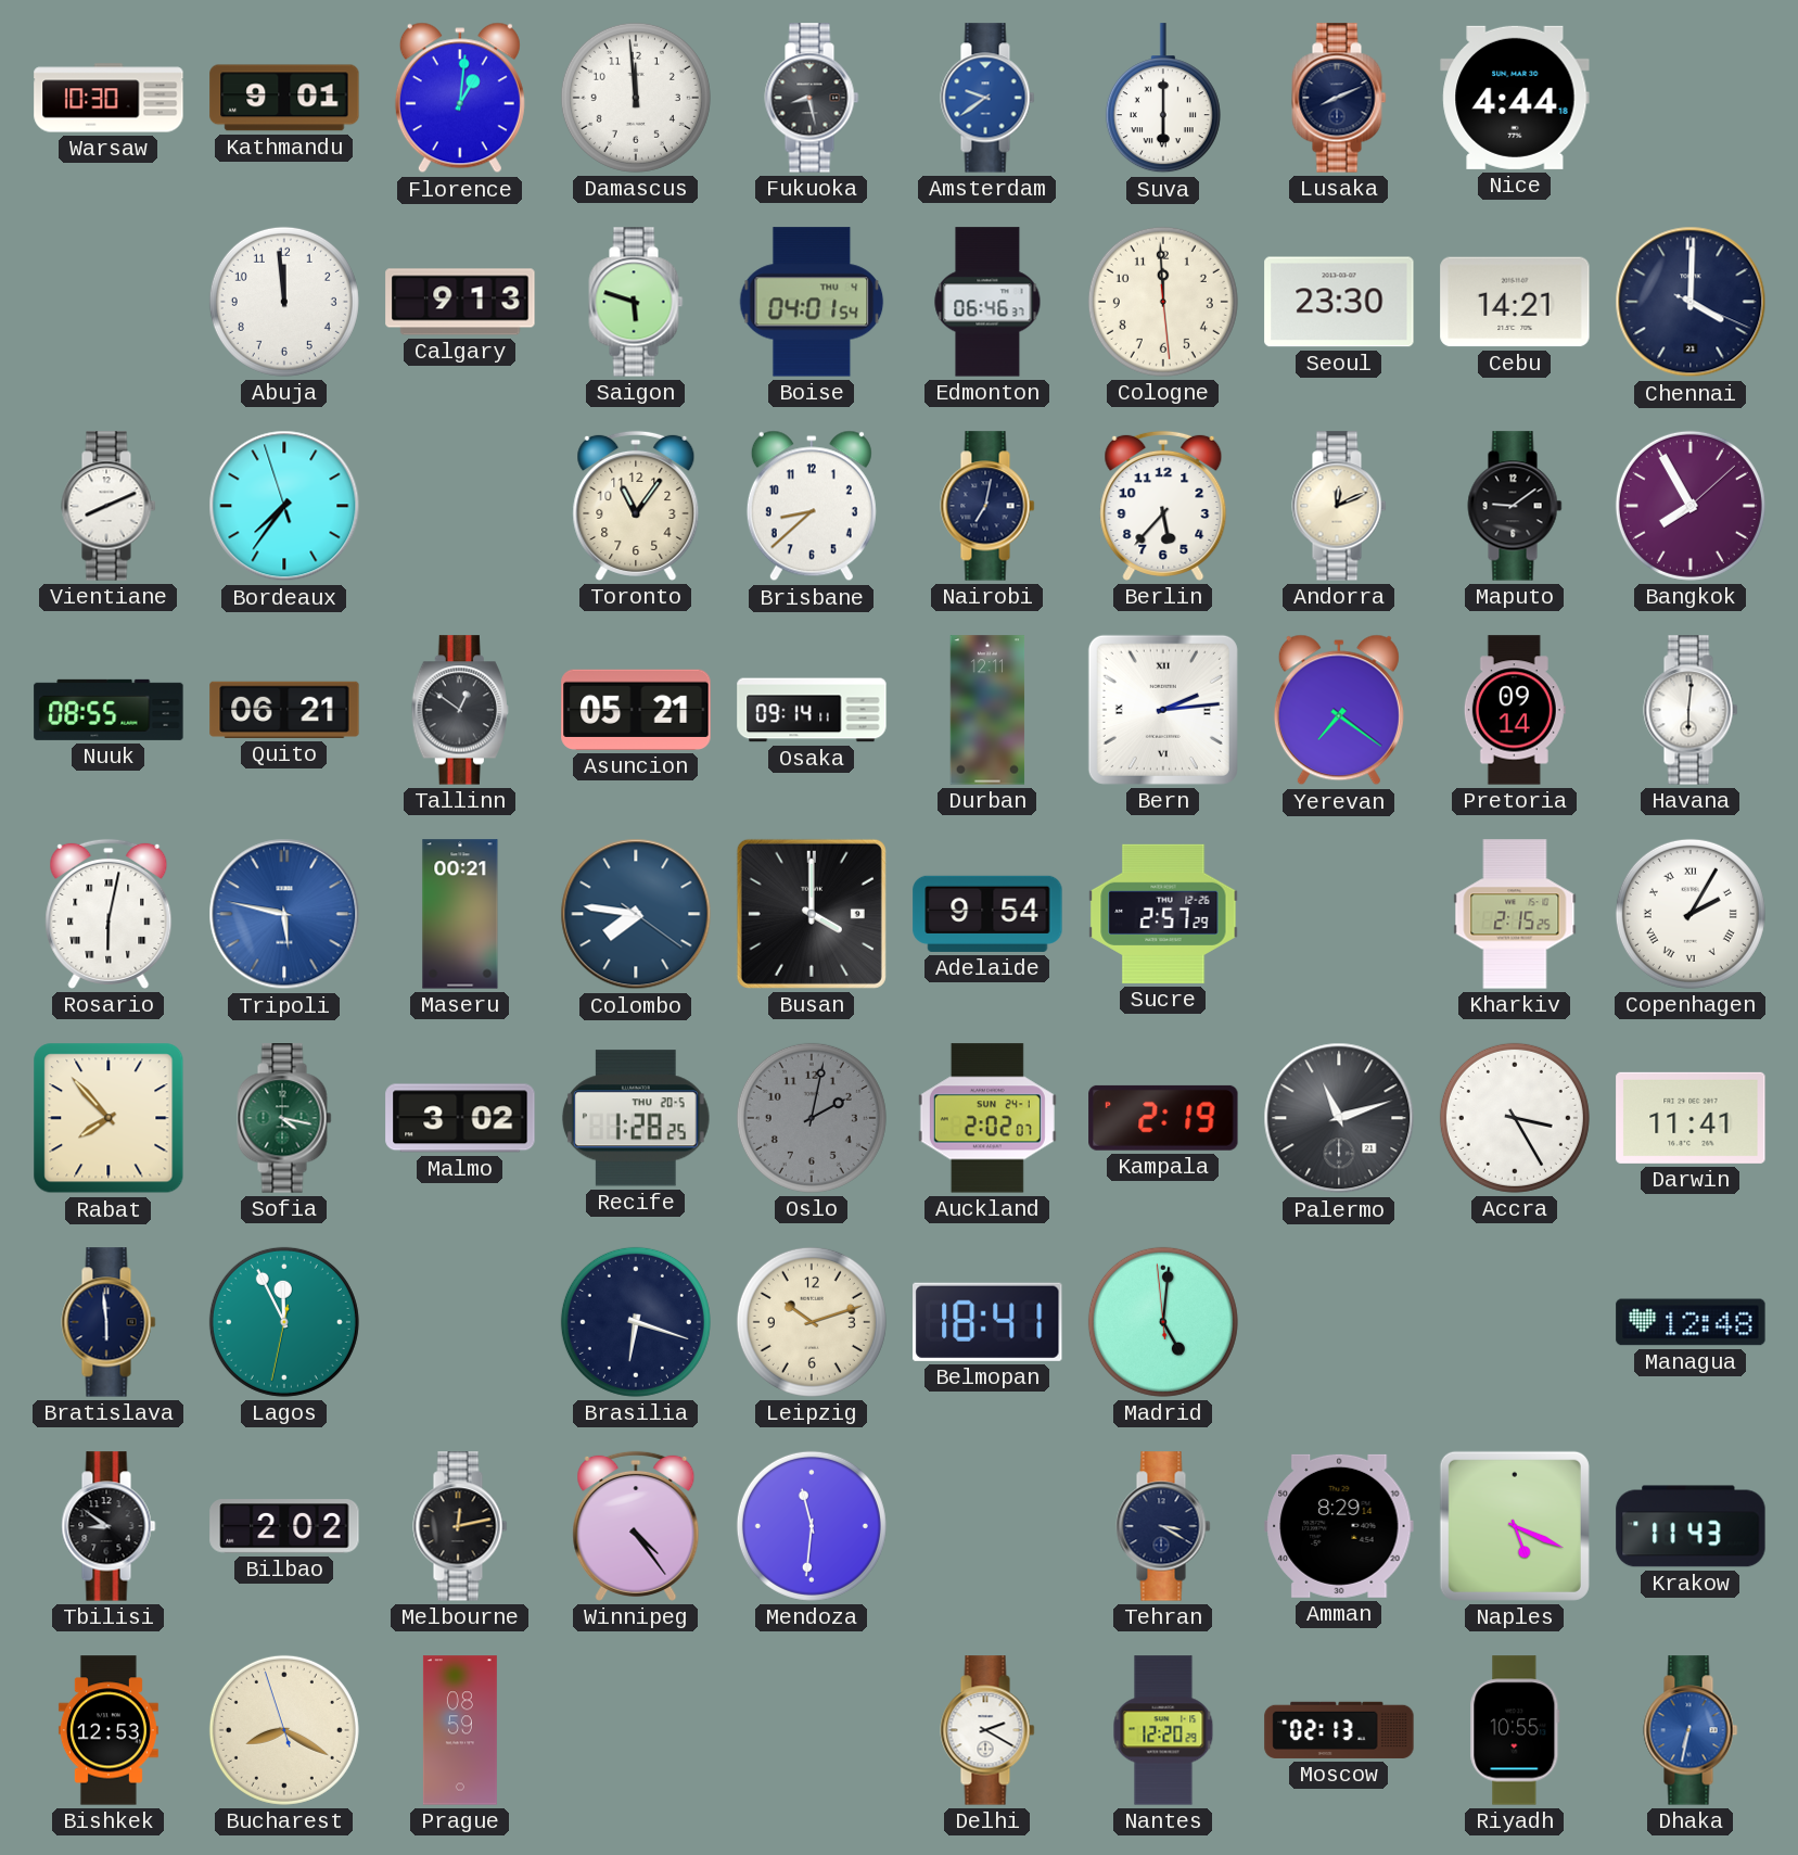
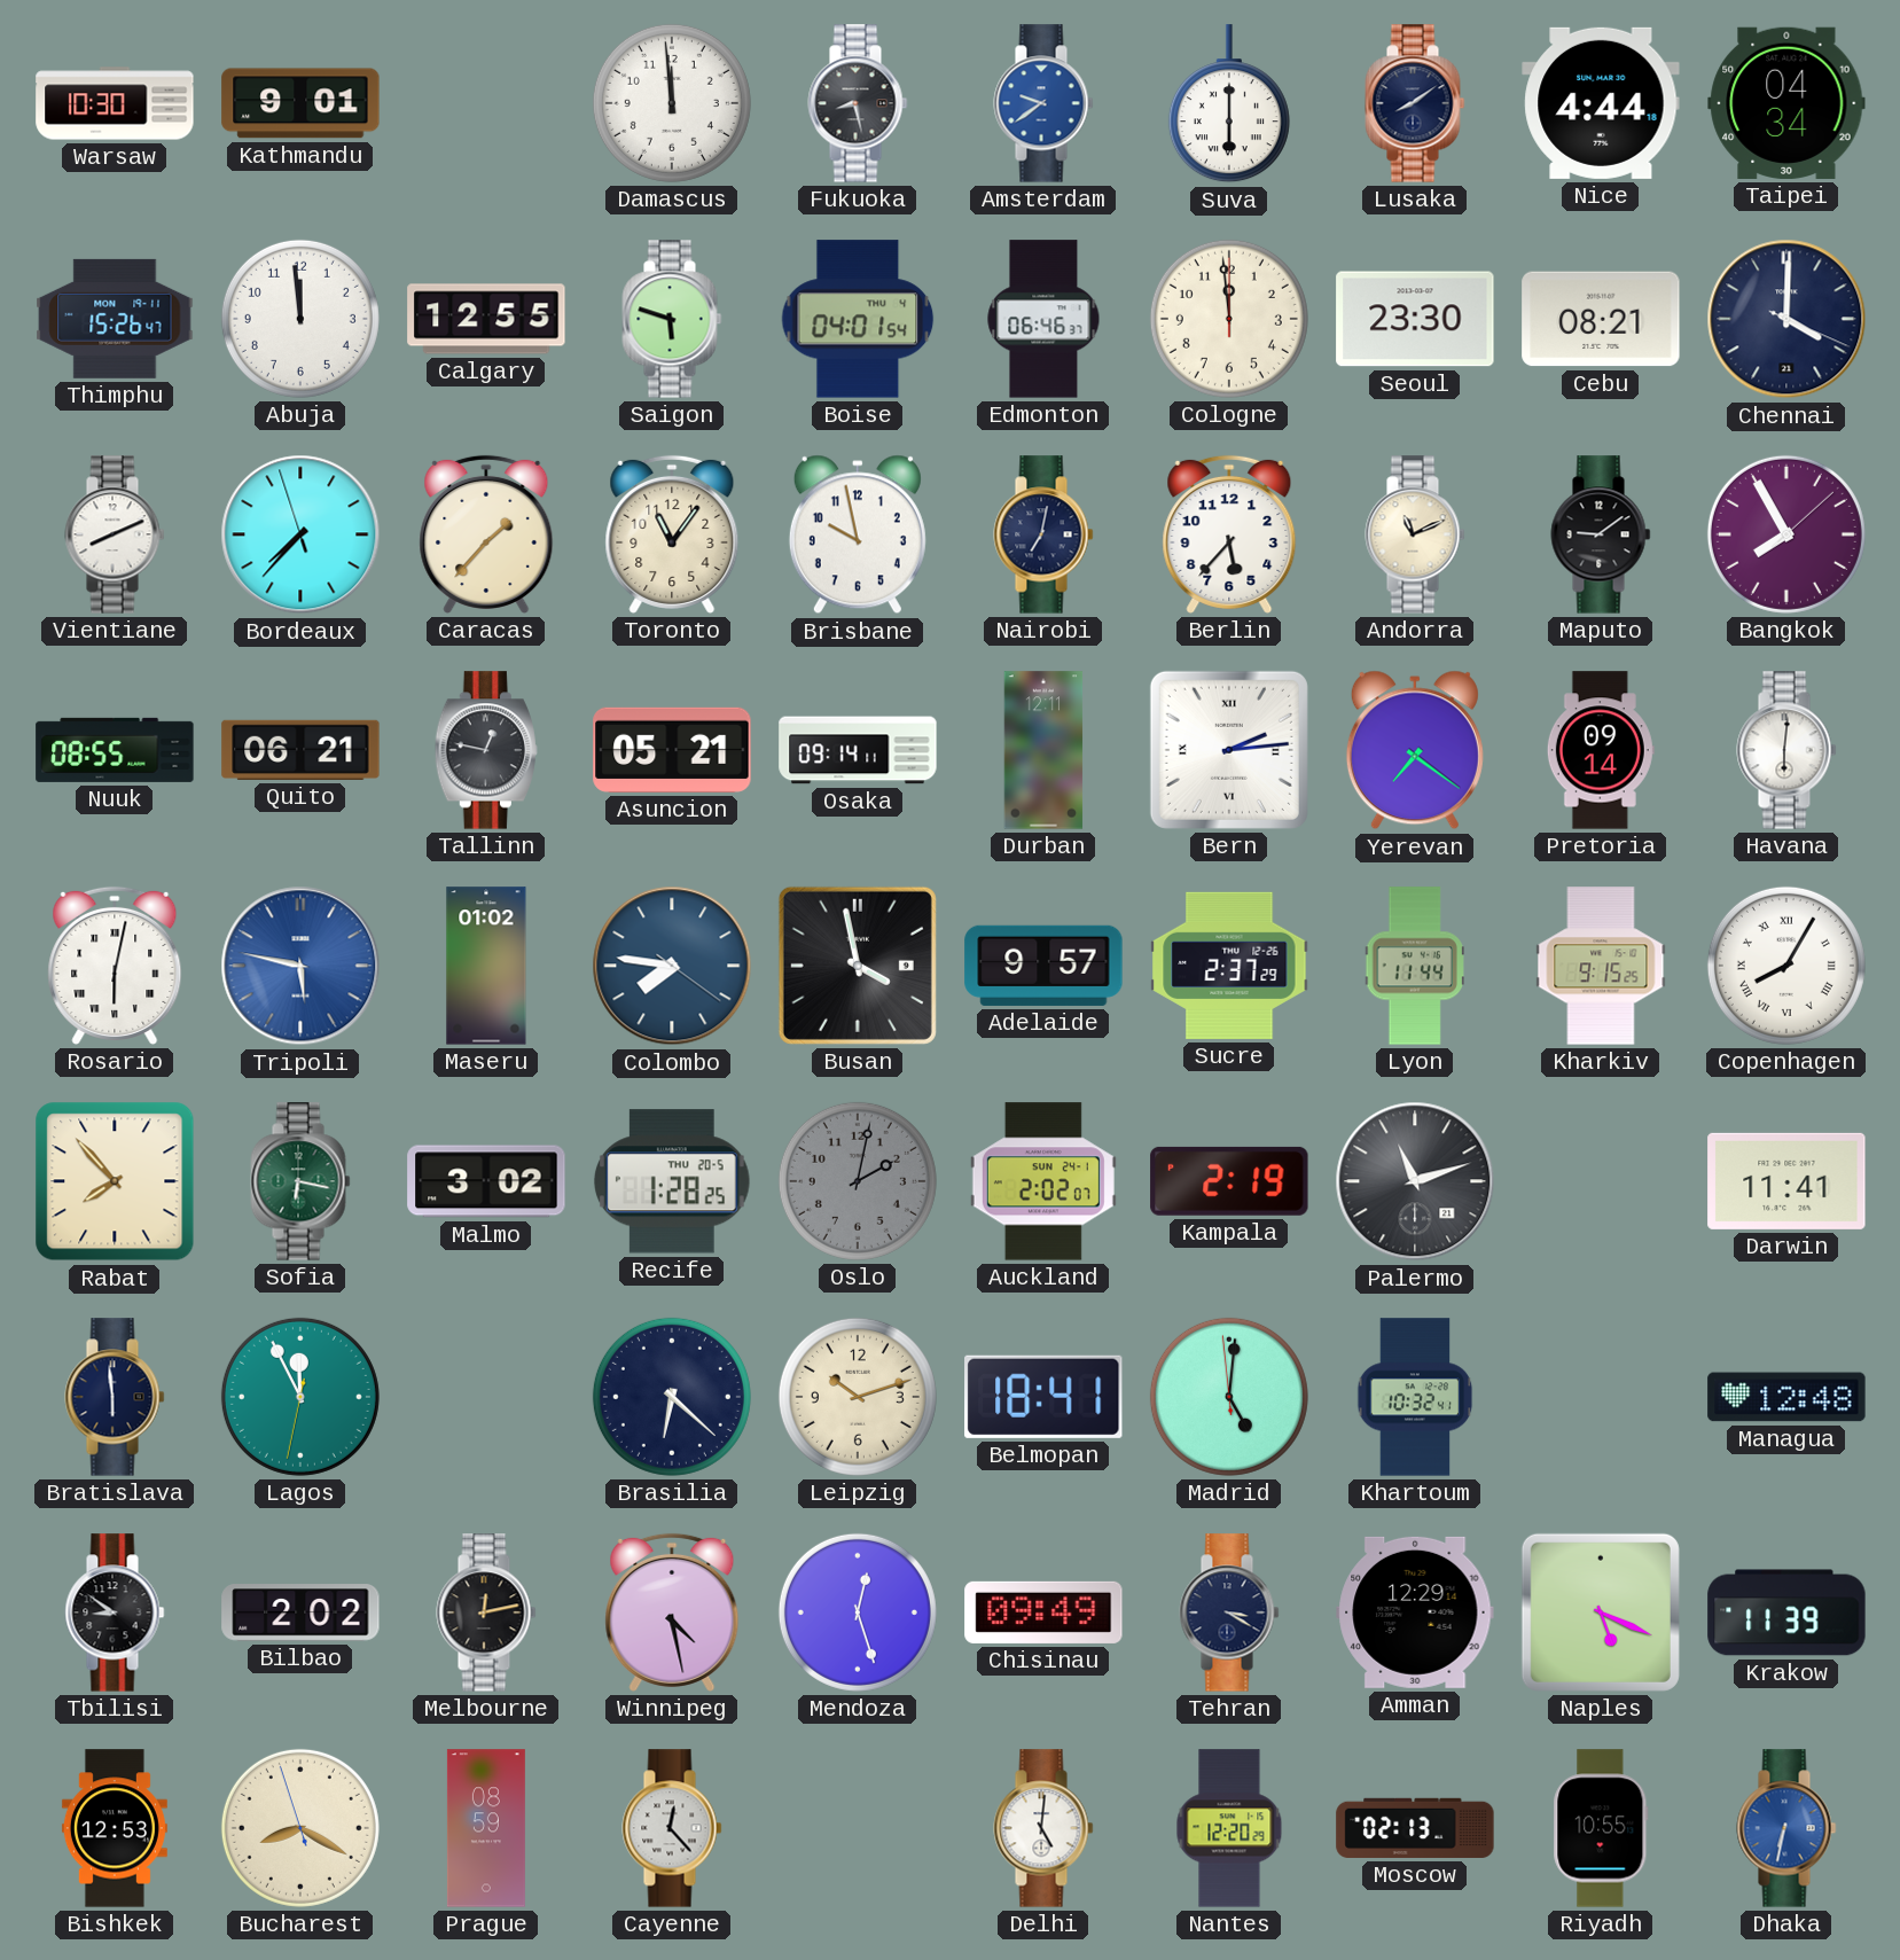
Florence: 1:01 -> none (460, 98)
Lusaka: 8:11 -> 8:09 (1415, 103)
Taipei: none -> 04:34 (1786, 103)
Thimphu: none -> 15:26 (115, 319)
Calgary: 9:13 -> 12:55 (486, 319)
Cologne: 11:59:29 -> 11:59:00 (1229, 319)
Cebu: 14:21 -> 08:21 (1601, 319)
Bordeaux: 7:35 -> 7:36 (300, 534)
Caracas: none -> 1:37 (486, 534)
Brisbane: 8:38 -> 9:58 (858, 534)
Andorra: 12:11 -> 11:11 (1415, 534)
Tallinn: 12:51 -> 12:47 (486, 750)
Maseru: 00:21 -> 01:02 (486, 966)
Busan: 4:00 -> 3:58 (858, 966)
Adelaide: 9:54 -> 9:57 (1043, 966)
Sucre: 2:57 -> 2:37 (1229, 966)
Lyon: none -> 11:44 (1415, 966)
Kharkiv: 2:15 -> 9:15 (1601, 966)
Copenhagen: 2:05 -> 8:05 (1786, 966)
Sofia: 4:17 -> 6:17 (300, 1181)
Accra: 3:25 -> none (1515, 1118)
Brasilia: 6:18 -> 6:22 (672, 1397)
Khartoum: none -> 10:32 (1415, 1397)
Winnipeg: 4:24 -> 4:28 (672, 1612)
Mendoza: 11:31 -> 12:27 (858, 1612)
Chisinau: none -> 09:49 (1043, 1612)
Amman: 8:29 -> 12:29 (1415, 1612)
Krakow: 11:43 -> 11:39 (1786, 1612)
Cayenne: none -> 12:23 (672, 1828)
Delhi: 2:20 -> 5:01 (1043, 1828)
